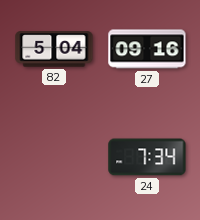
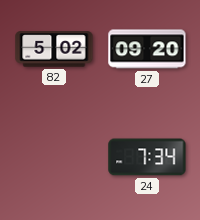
82: 5:04 -> 5:02 (54, 49)
27: 09:16 -> 09:20 (147, 49)
